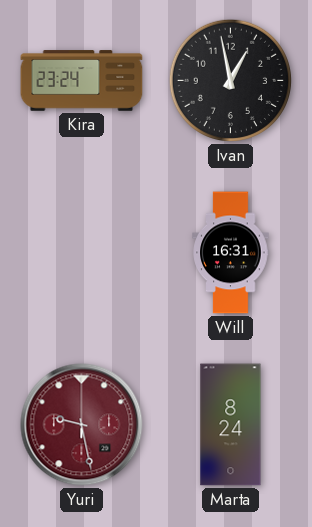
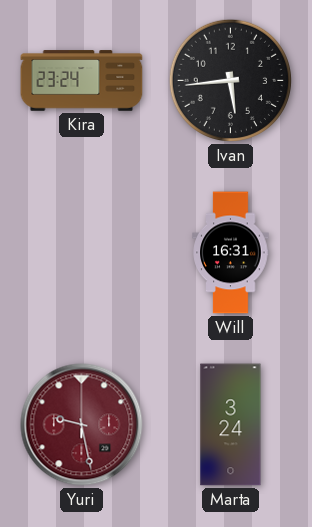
Ivan: 12:58 -> 5:44 (230, 80)
Marta: 8:24 -> 3:24 (231, 425)
